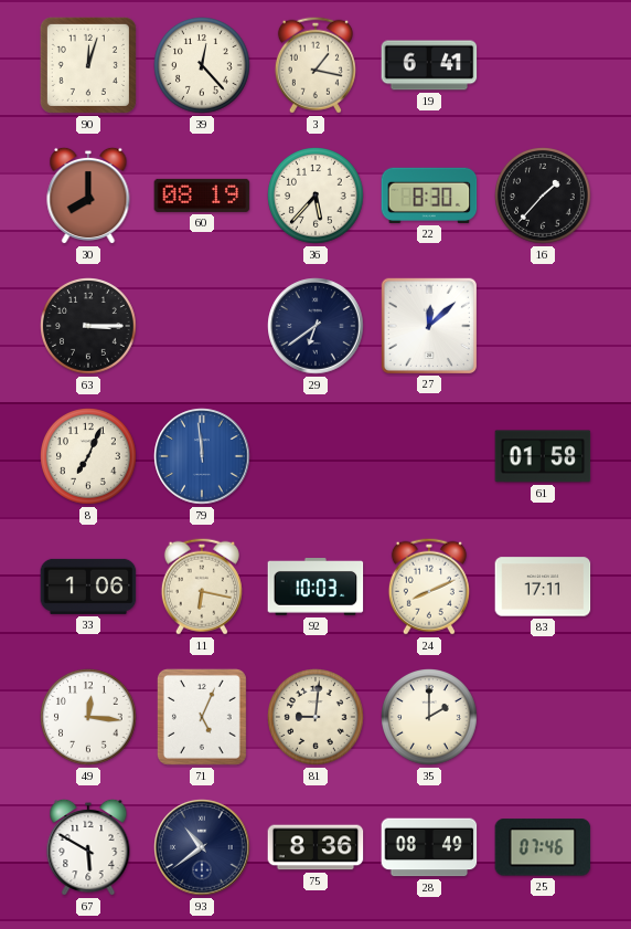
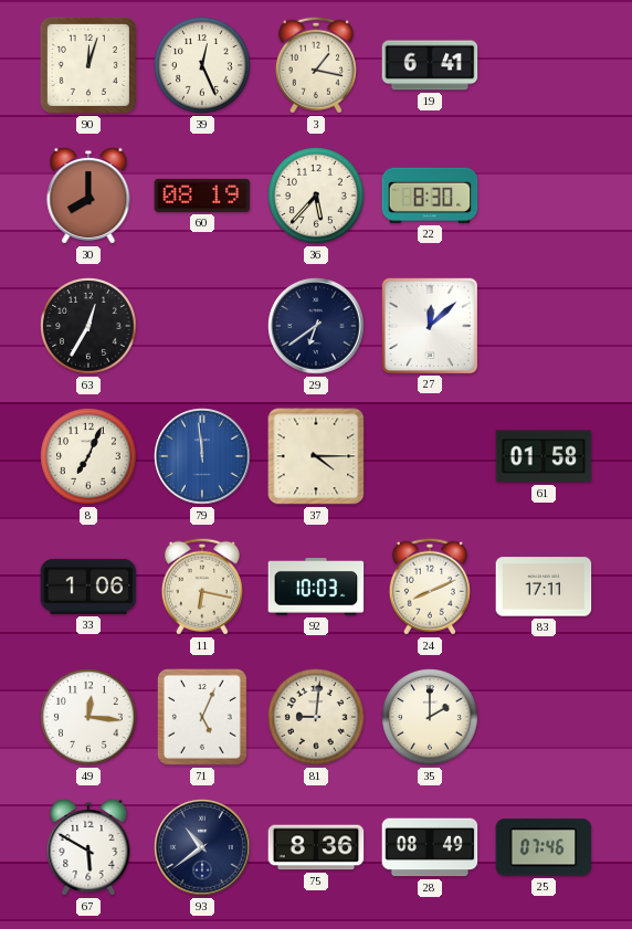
39: 12:23 -> 12:26 (203, 66)
16: 1:37 -> none (544, 197)
63: 3:15 -> 12:35 (89, 327)
37: none -> 4:15 (316, 456)
